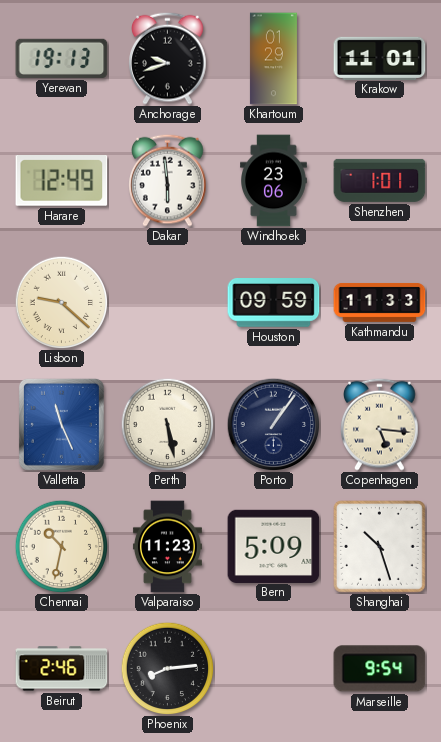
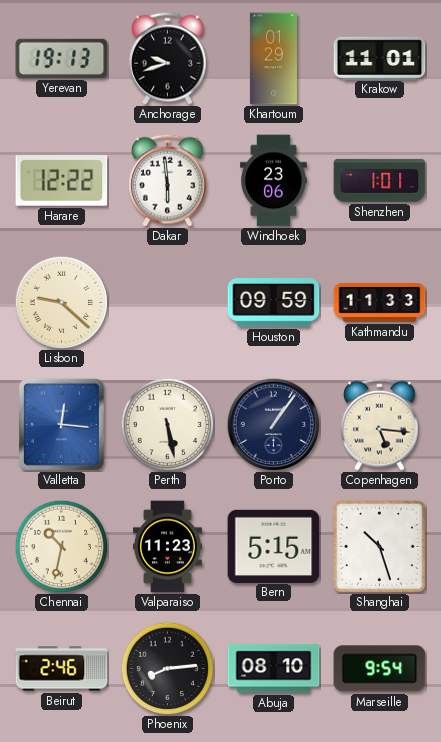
Harare: 12:49 -> 12:22 (62, 181)
Valletta: 11:26 -> 12:16 (61, 424)
Bern: 5:09 -> 5:15 (274, 546)
Abuja: none -> 08:10 (274, 669)
